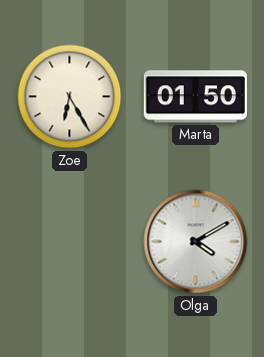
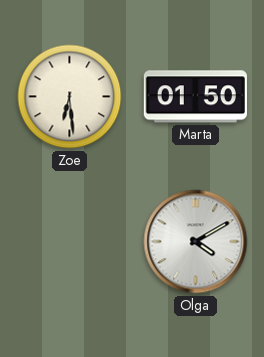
Zoe: 6:25 -> 6:29 (70, 97)
